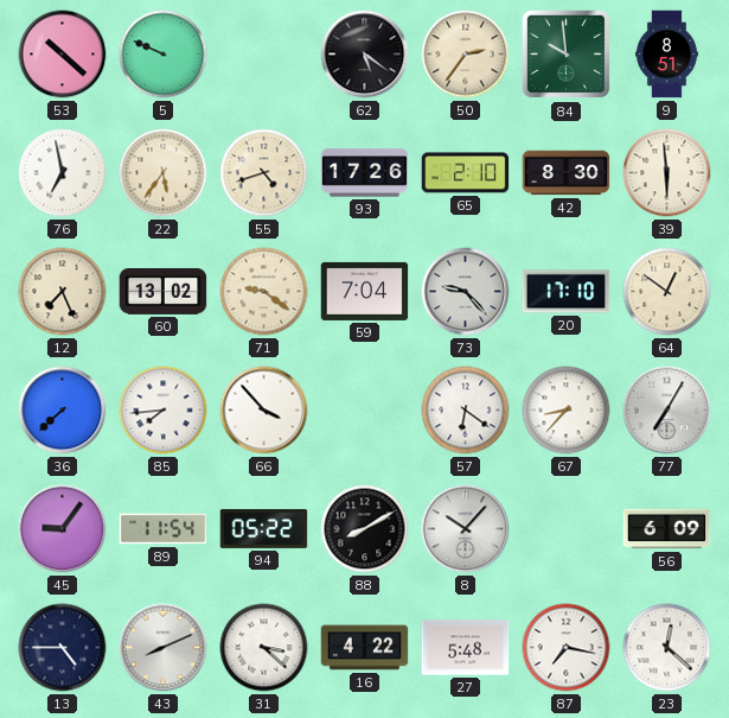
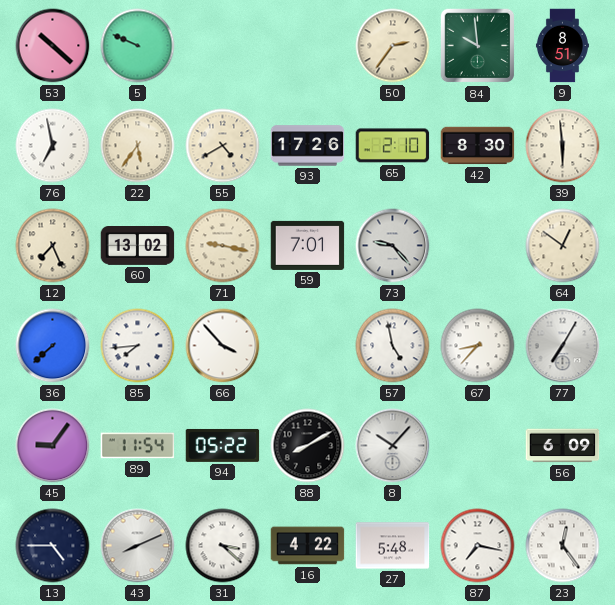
62: 5:21 -> none (365, 55)
55: 4:42 -> 4:40 (223, 146)
71: 9:21 -> 9:17 (223, 246)
59: 7:04 -> 7:01 (308, 245)
20: 17:10 -> none (567, 292)
57: 6:21 -> 4:58 (393, 346)
23: 12:22 -> 12:24 (563, 546)
